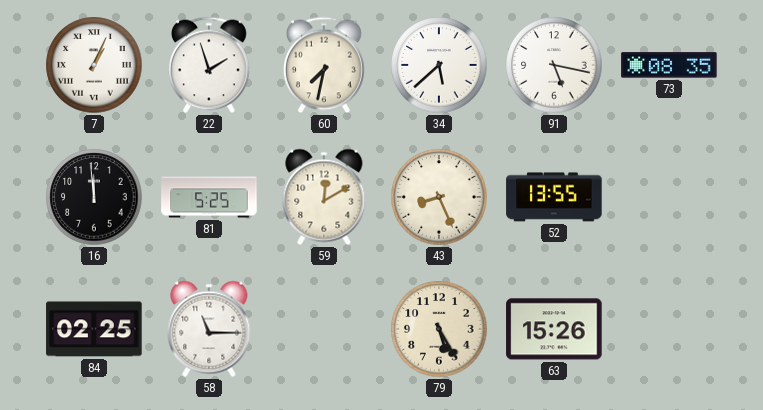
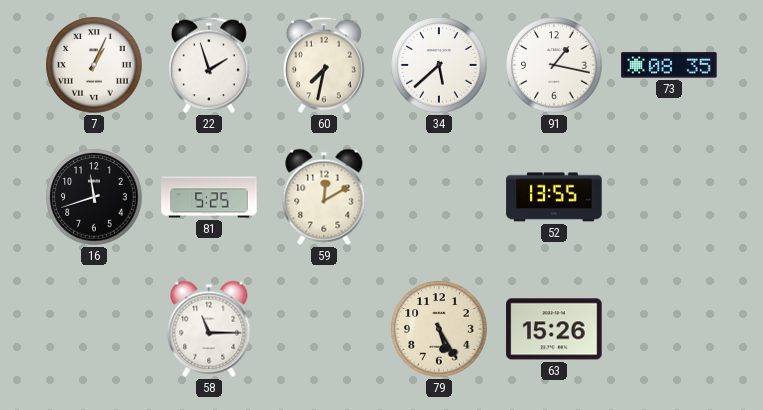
91: 5:17 -> 1:17 (554, 65)
16: 11:59 -> 11:42 (94, 197)
43: 8:26 -> none (439, 197)
84: 02:25 -> none (94, 329)
